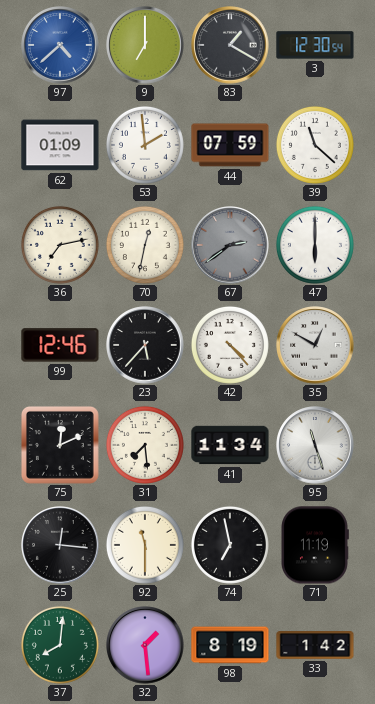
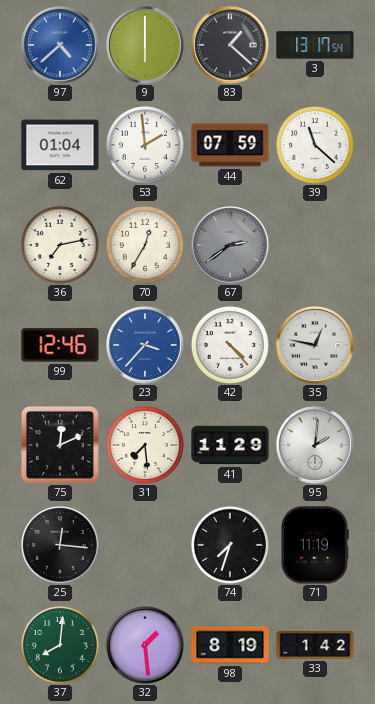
9: 7:00 -> 6:00 (145, 45)
83: 1:20 -> 1:22 (230, 45)
3: 12:30 -> 13:17 (315, 45)
62: 01:09 -> 01:04 (60, 145)
70: 12:32 -> 12:35 (145, 245)
47: 6:00 -> none (315, 245)
23: 5:37 -> 3:37 (145, 345)
23 dial: black -> blue (145, 345)
35: 12:50 -> 12:47 (315, 345)
41: 11:34 -> 11:29 (230, 445)
95: 11:27 -> 2:01 (315, 445)
92: 11:30 -> none (145, 545)
74: 6:58 -> 7:33 (230, 545)
